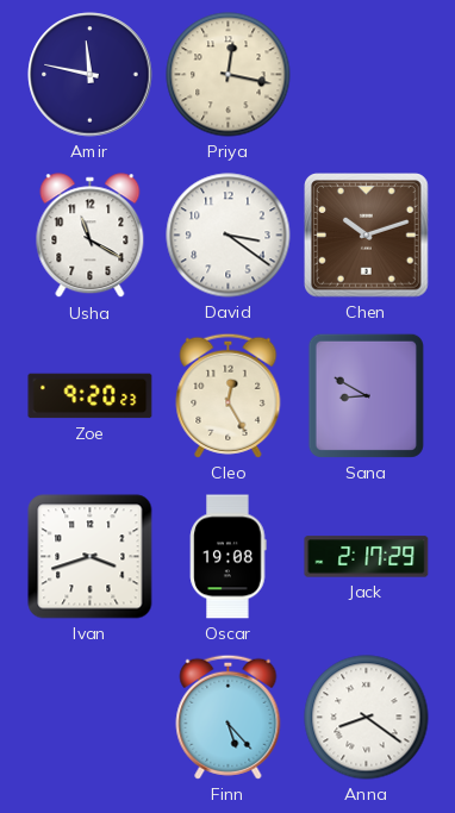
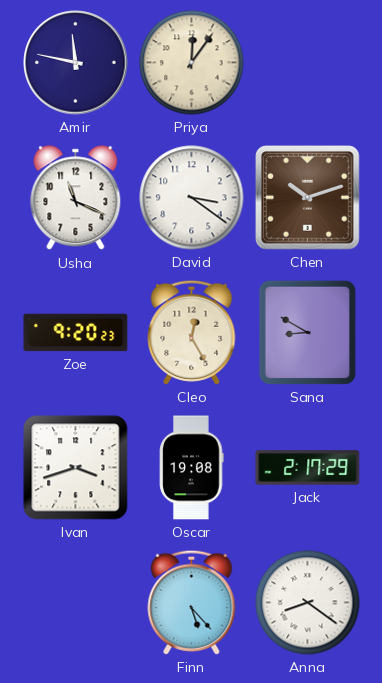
Priya: 12:17 -> 12:06 (192, 63)
Usha: 11:20 -> 11:19 (76, 198)
